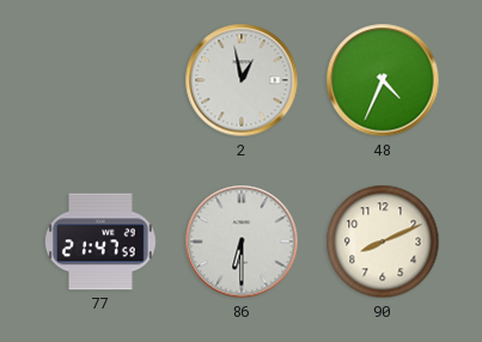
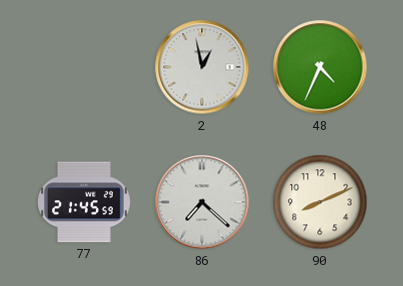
77: 21:47 -> 21:45 (84, 202)
86: 6:30 -> 7:22 (202, 202)
